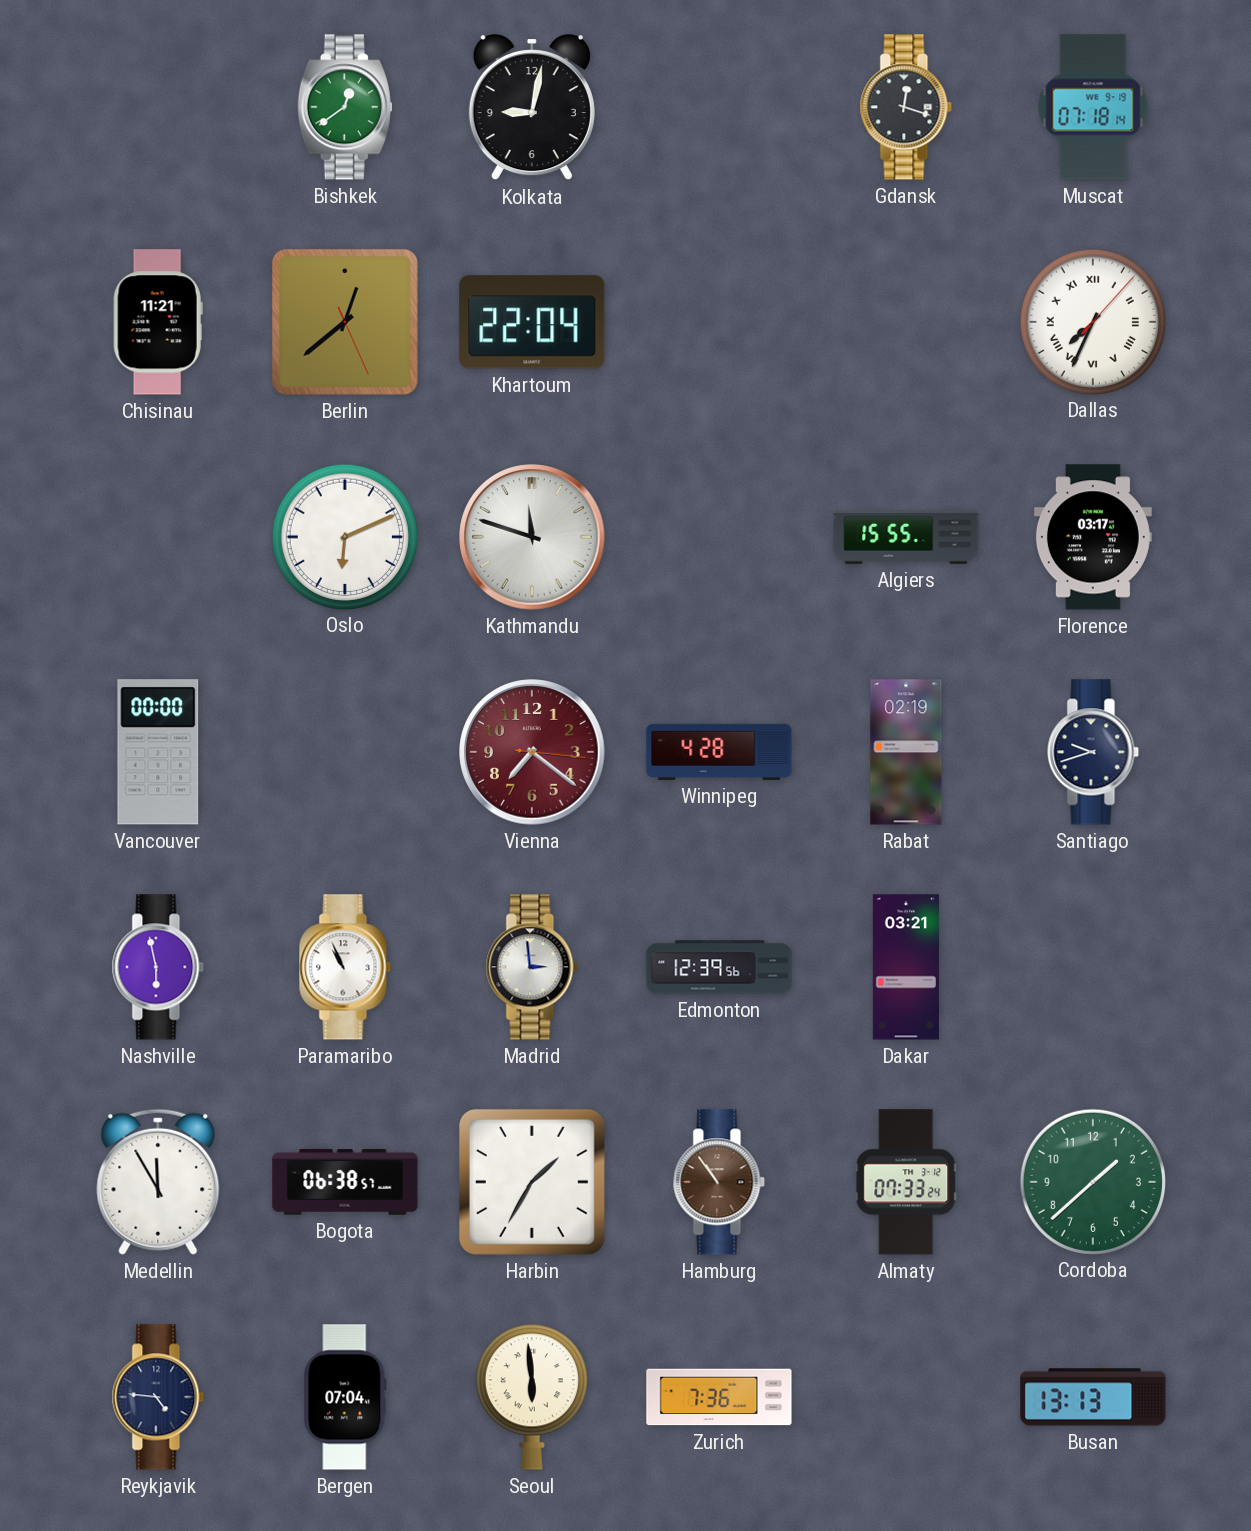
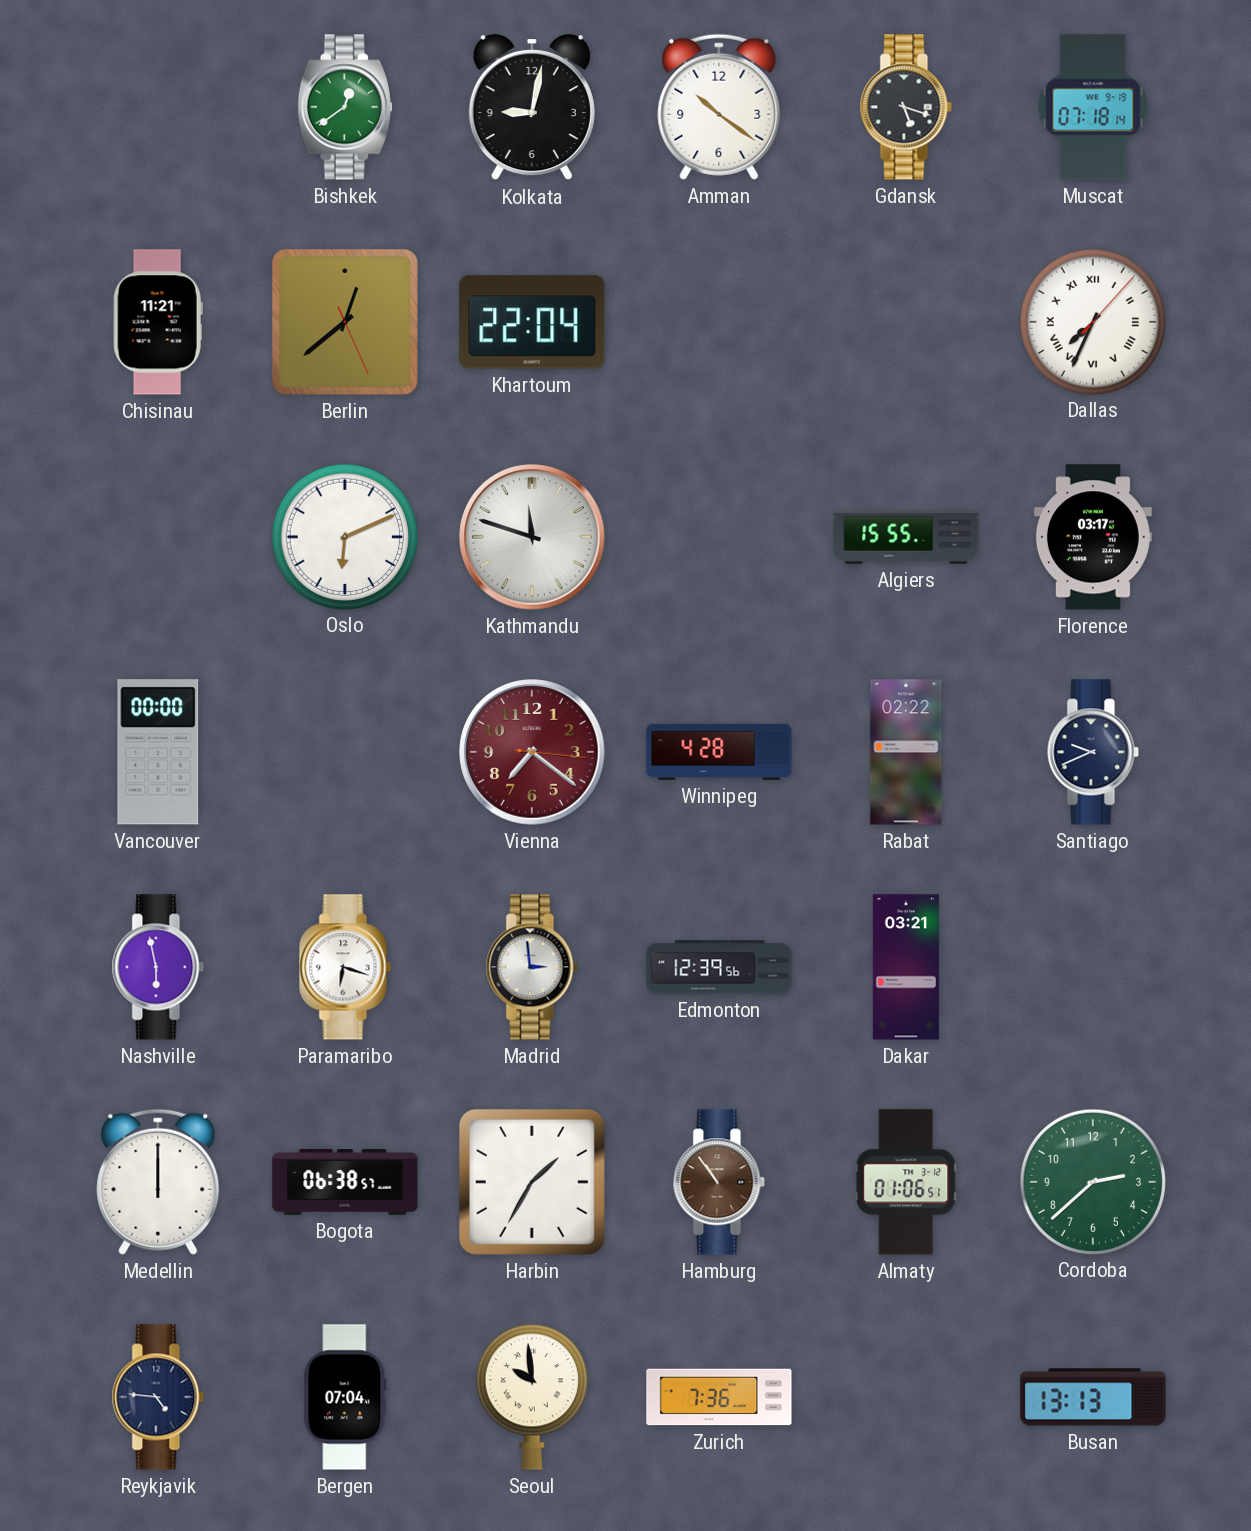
Amman: none -> 10:21 (719, 107)
Gdansk: 12:18 -> 5:18 (906, 107)
Rabat: 02:19 -> 02:22 (906, 752)
Santiago: 9:42 -> 9:41 (1093, 752)
Paramaribo: 10:56 -> 6:18 (345, 967)
Medellin: 11:55 -> 12:00 (158, 1182)
Almaty: 07:33 -> 01:06 (906, 1182)
Cordoba: 1:38 -> 2:38 (1092, 1181)
Seoul: 5:59 -> 9:59 (532, 1397)
